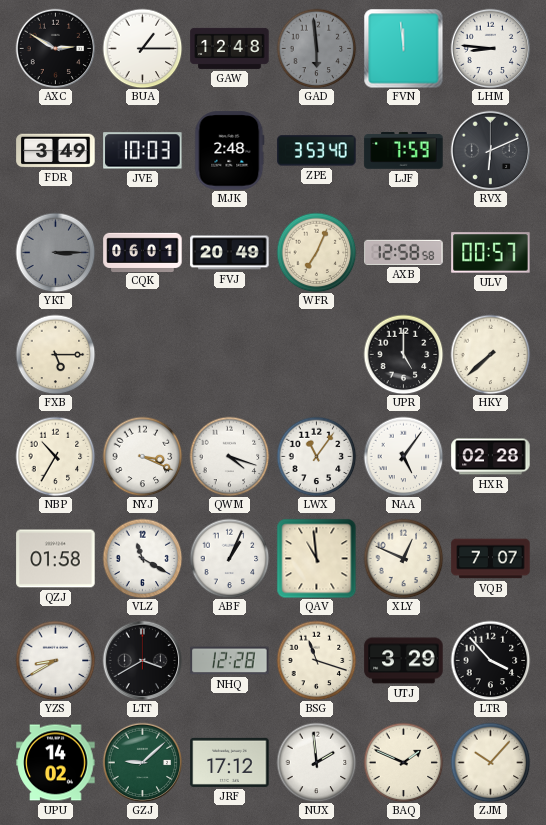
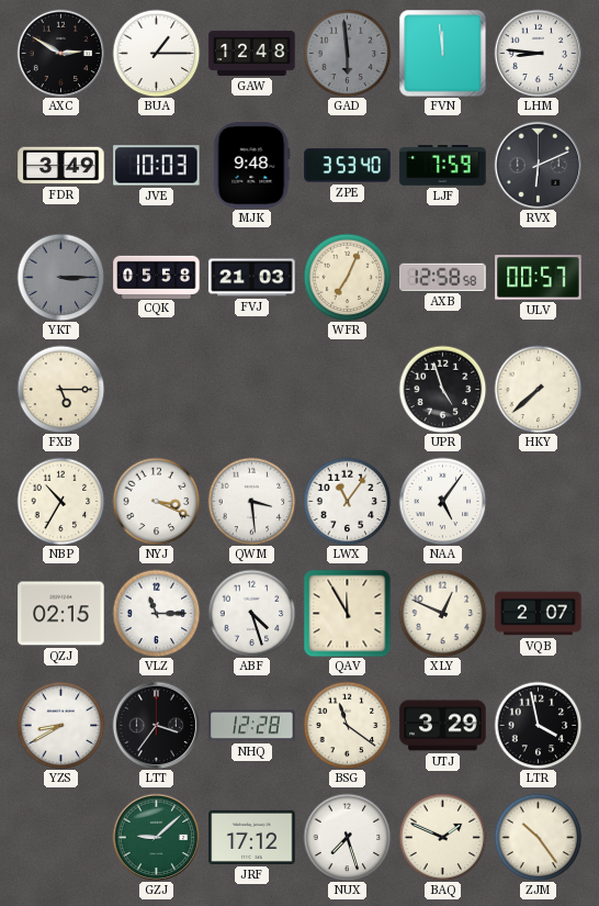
MJK: 2:48 -> 9:48 (252, 166)
CQK: 06:01 -> 05:58 (157, 277)
FVJ: 20:49 -> 21:03 (252, 278)
UPR: 5:00 -> 4:57 (442, 389)
QWM: 4:18 -> 3:29 (251, 501)
HXR: 02:28 -> none (491, 457)
QZJ: 01:58 -> 02:15 (61, 614)
VLZ: 11:20 -> 11:15 (156, 613)
ABF: 1:04 -> 4:27 (251, 613)
QAV: 10:59 -> 11:55 (347, 613)
VQB: 7:07 -> 2:07 (539, 614)
LTT: 3:40 -> 3:36 (156, 725)
BSG: 11:18 -> 11:21 (347, 725)
LTR: 3:53 -> 3:58 (538, 725)
UPU: 14:02 -> none (56, 763)
NUX: 1:59 -> 7:27 (347, 837)
ZJM: 10:07 -> 10:24 (538, 837)
